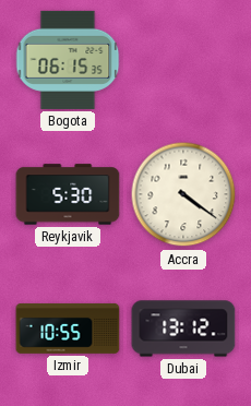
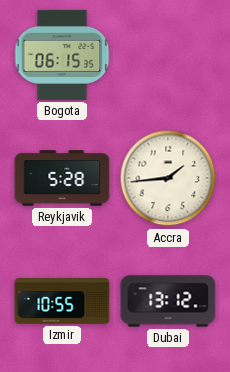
Reykjavik: 5:30 -> 5:28 (62, 178)
Accra: 4:21 -> 1:44 (168, 178)
